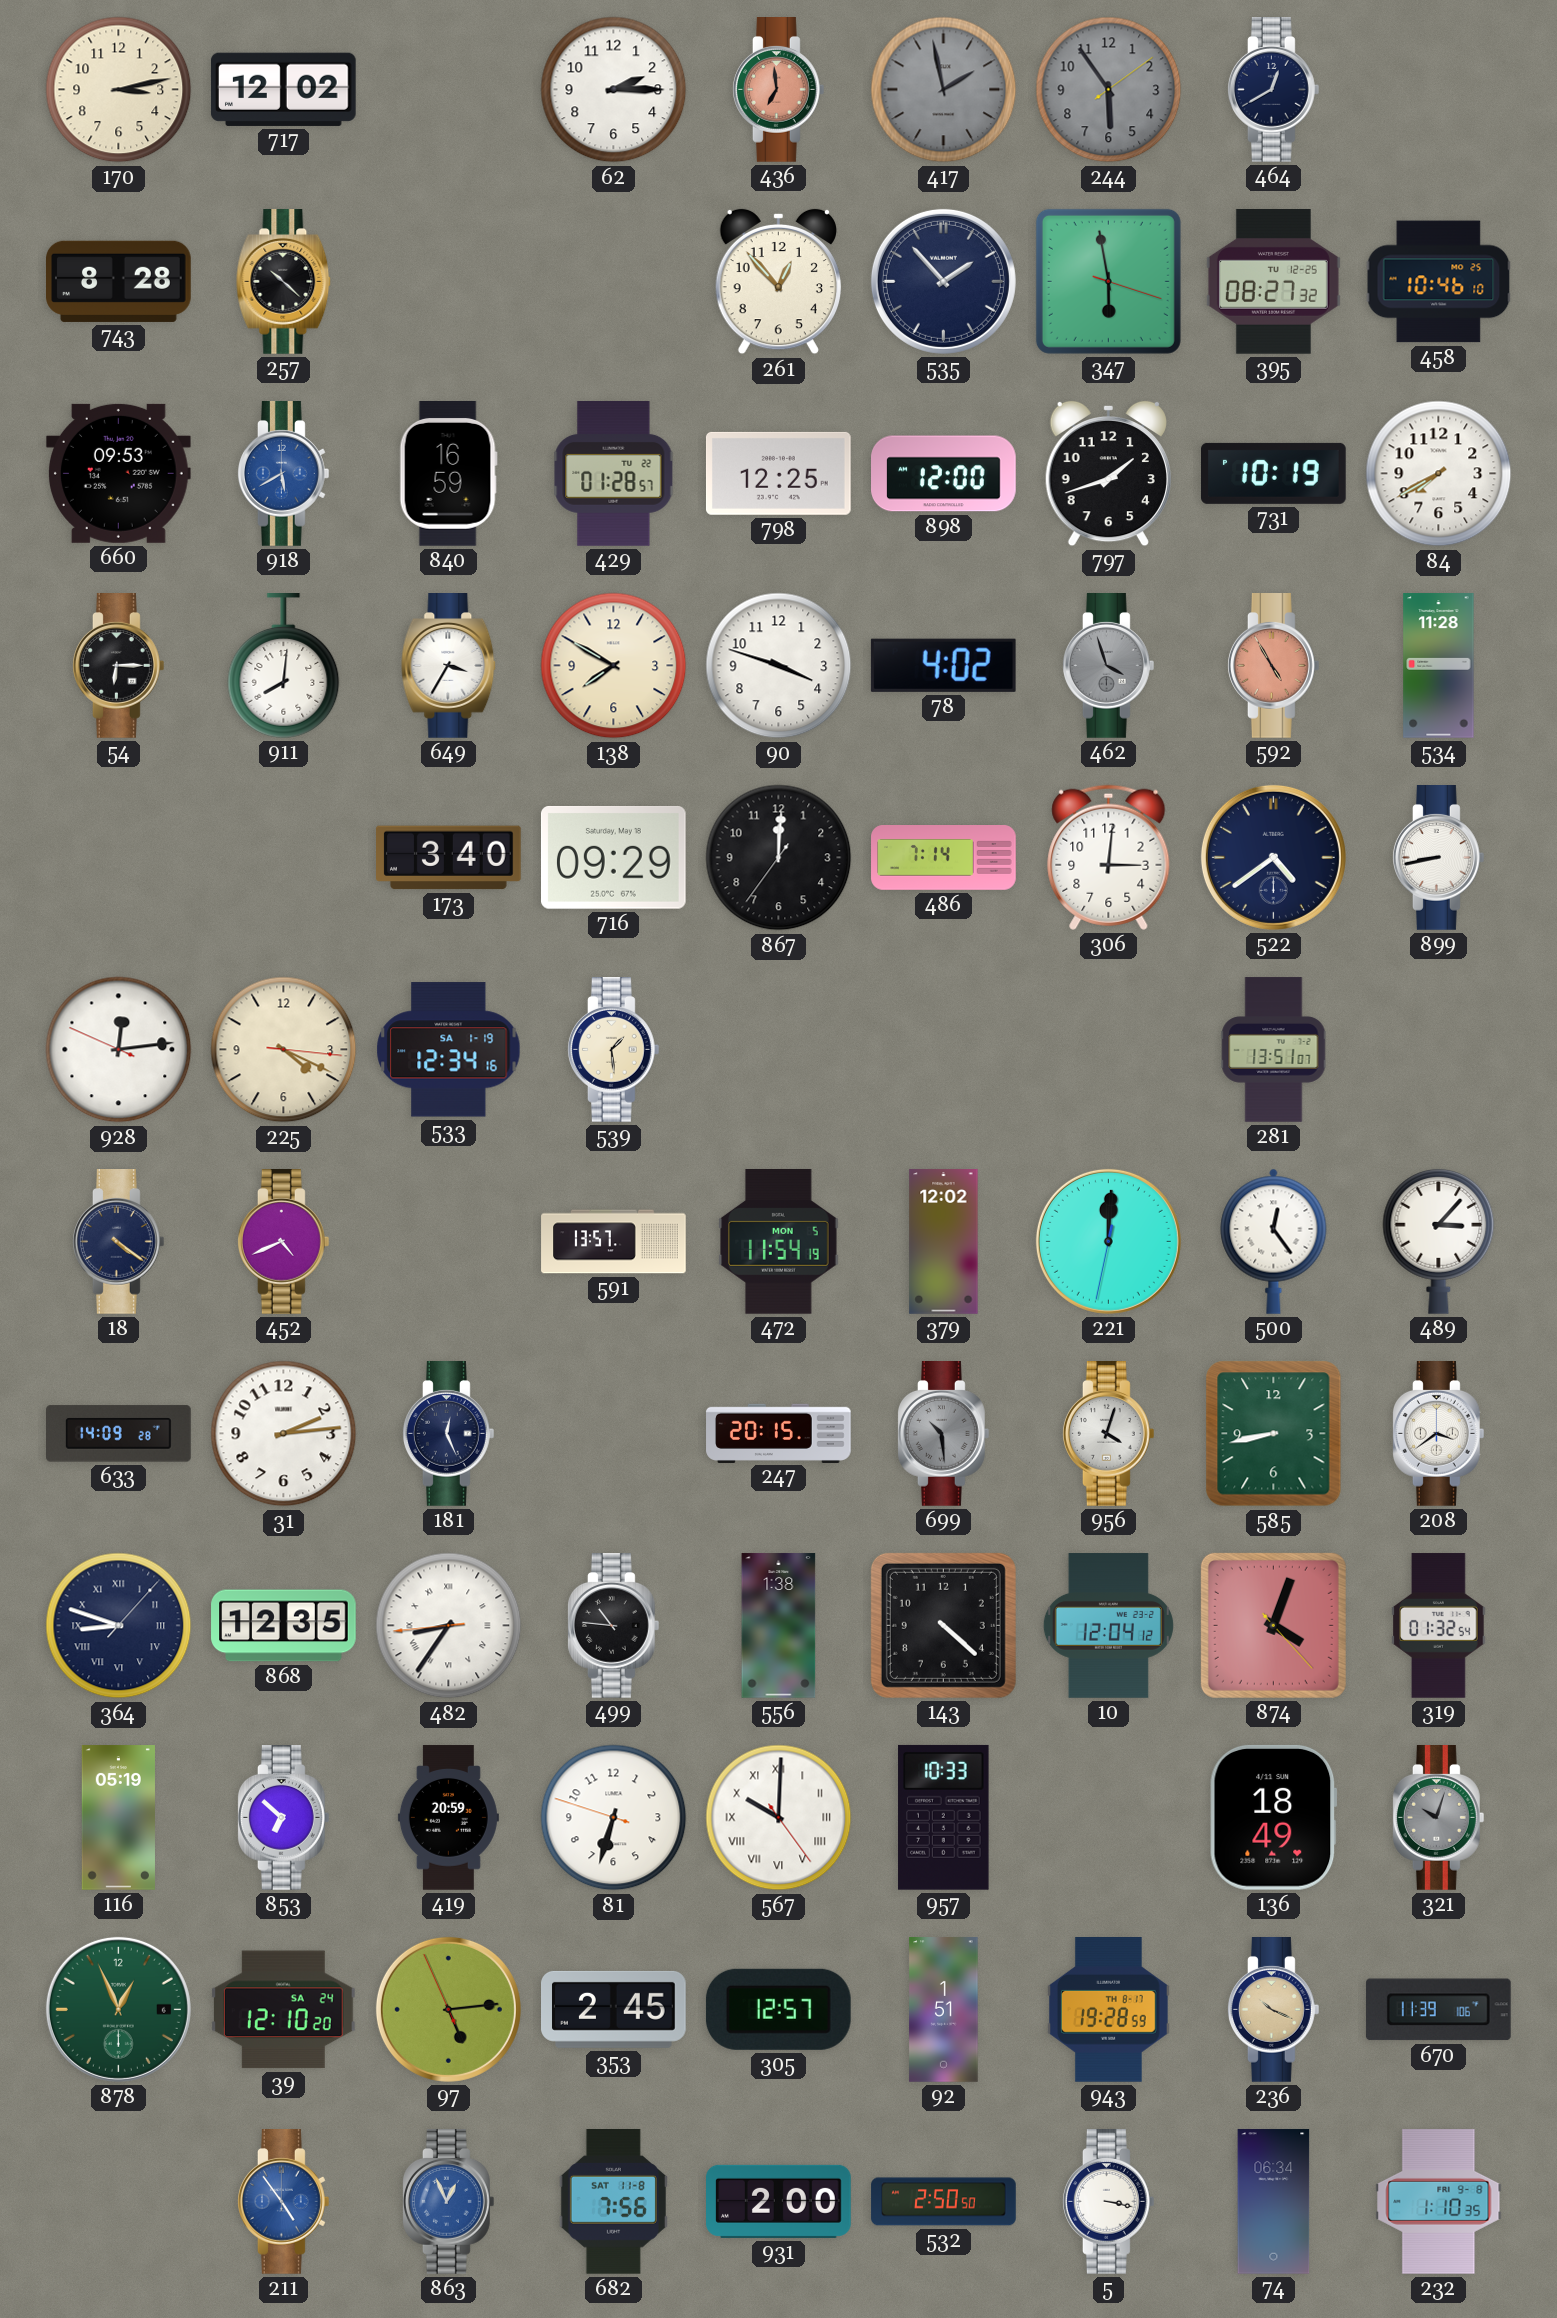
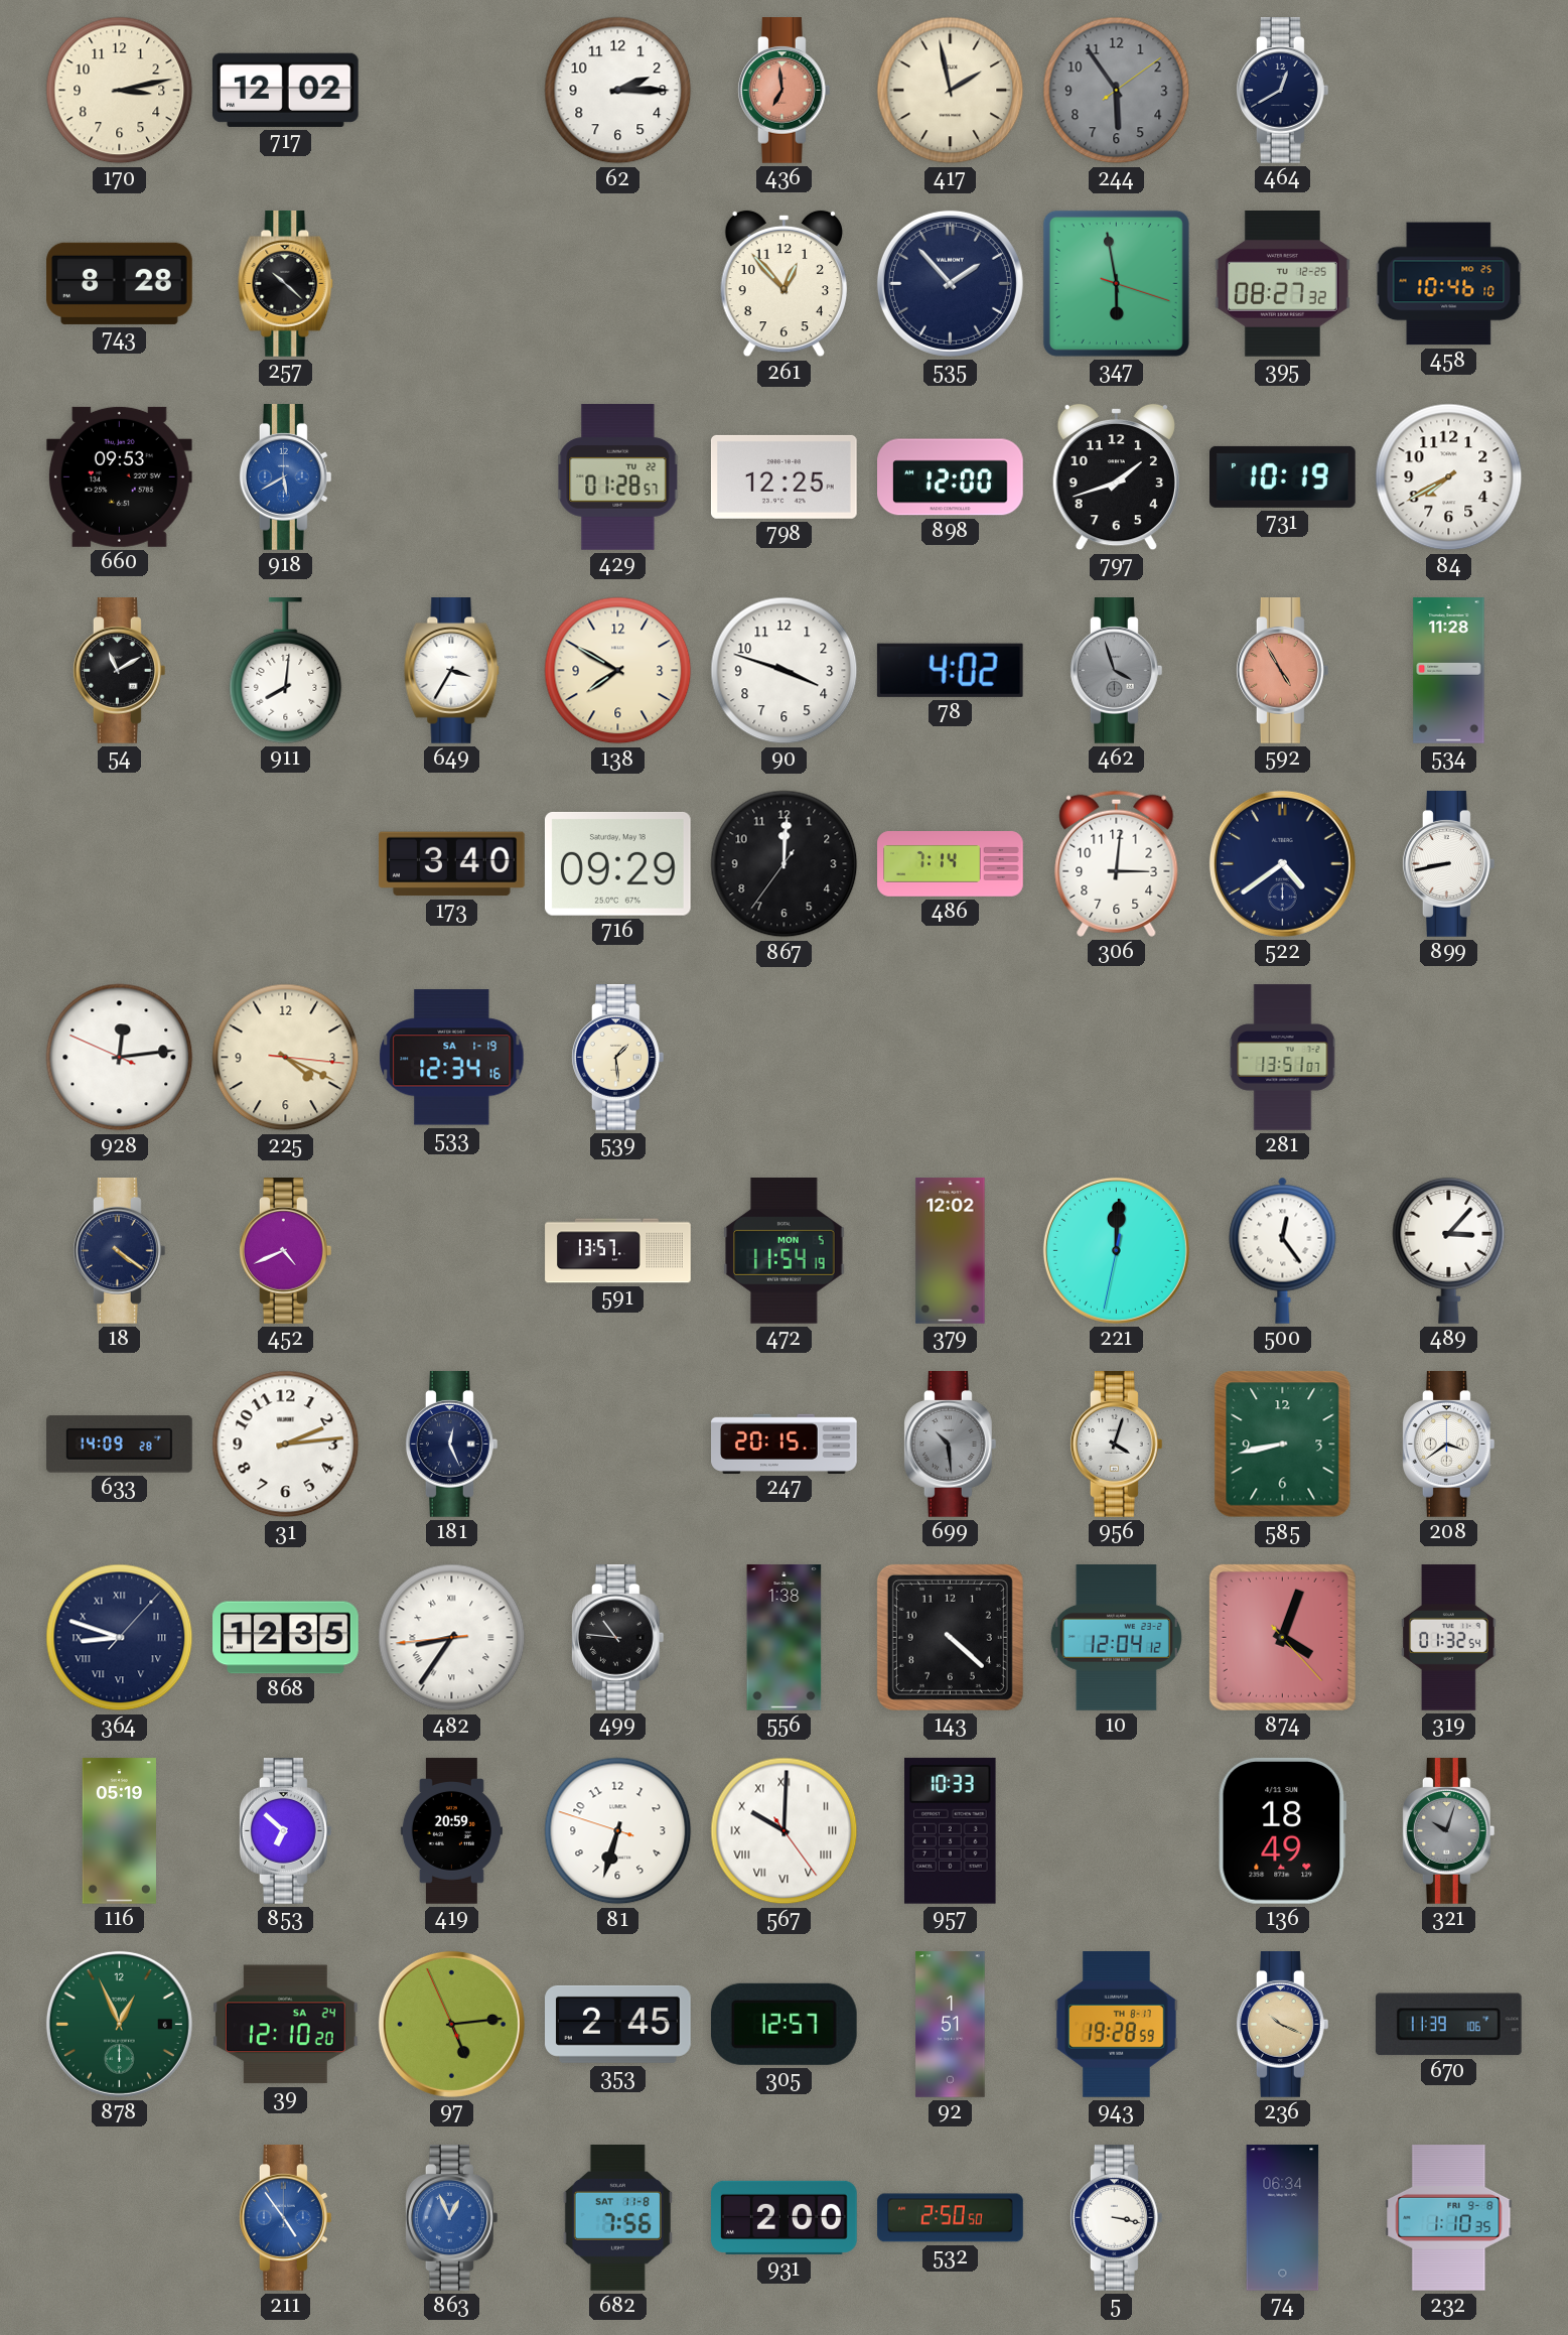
417 dial: grey -> cream (951, 91)
840: 16:59 -> none (448, 474)
54: 6:15 -> 11:10 (119, 671)
